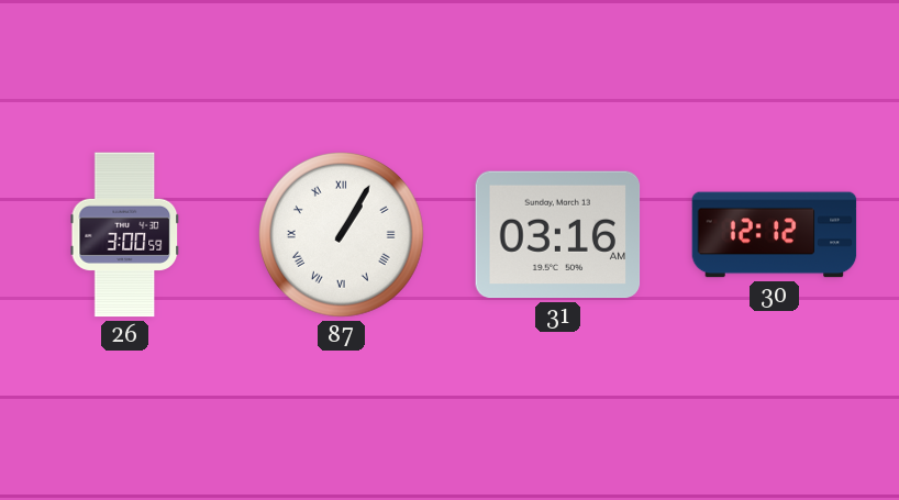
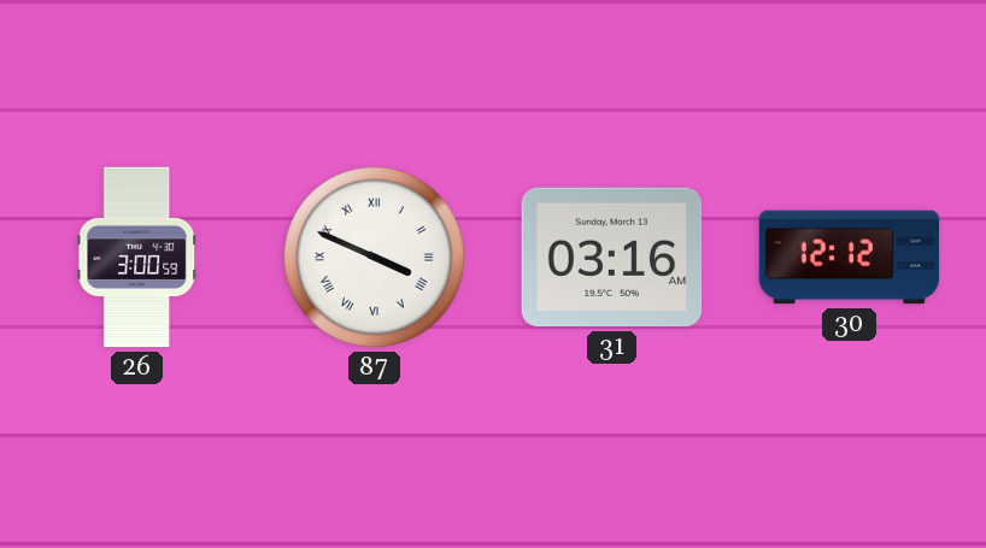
87: 1:05 -> 3:49 (374, 257)
